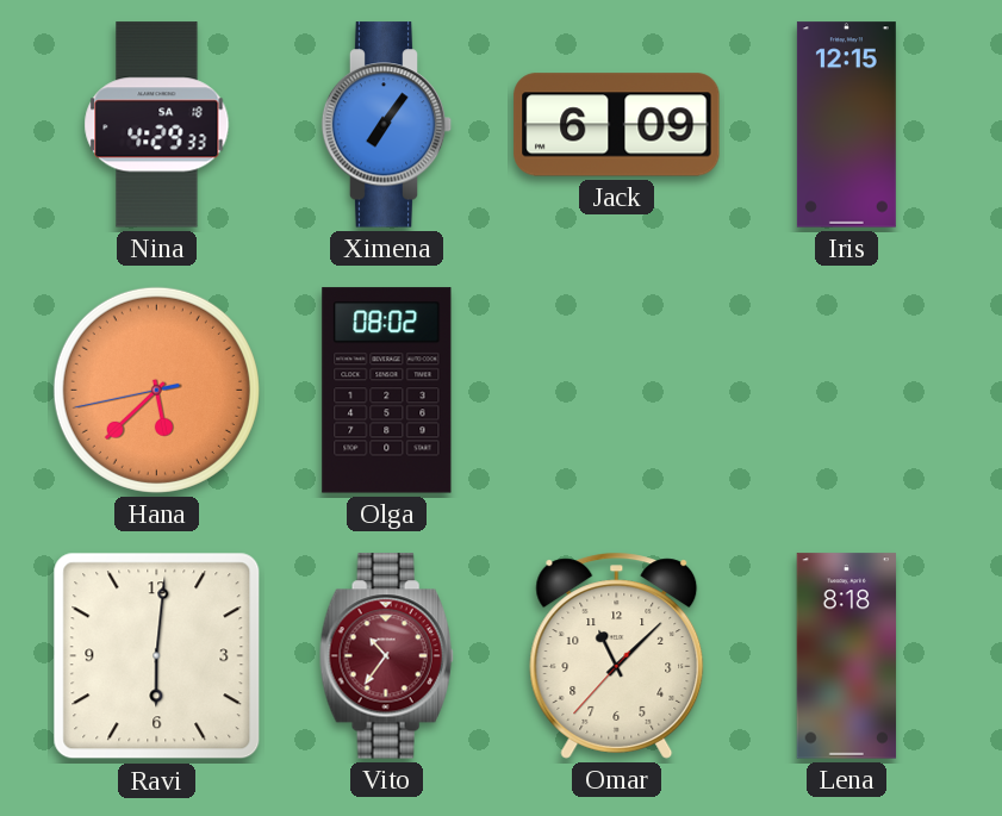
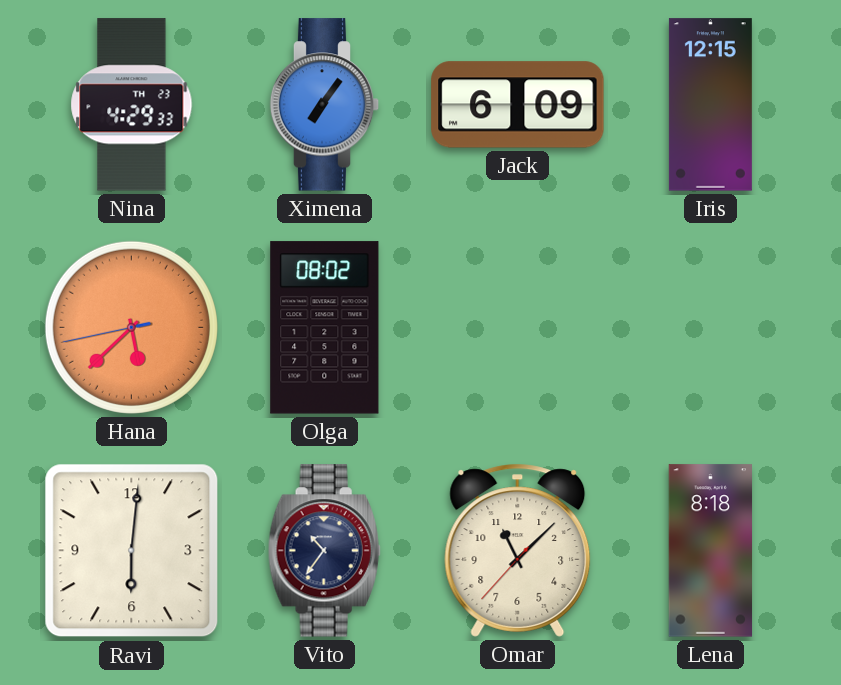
Nina date: SA 18 -> TH 23 (132, 105)
Vito dial: burgundy -> navy (324, 551)
